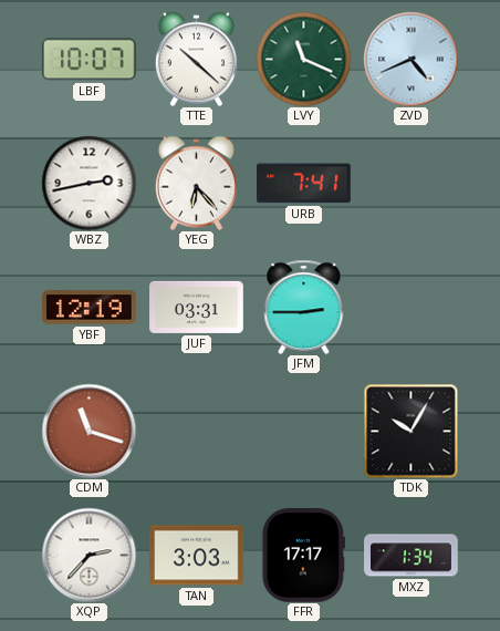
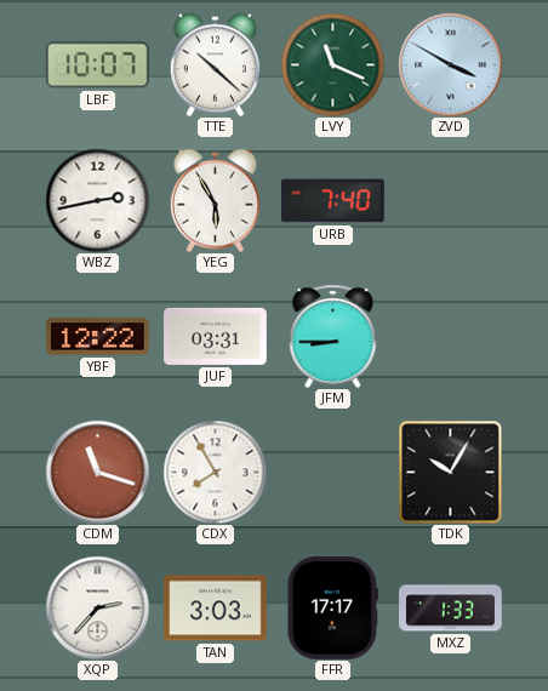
ZVD: 4:41 -> 3:50 (450, 64)
YEG: 6:23 -> 5:55 (215, 200)
URB: 7:41 -> 7:40 (333, 201)
YBF: 12:19 -> 12:22 (98, 337)
JFM: 2:45 -> 8:45 (333, 336)
CDX: none -> 7:55 (215, 472)
MXZ: 1:34 -> 1:33 (451, 609)
